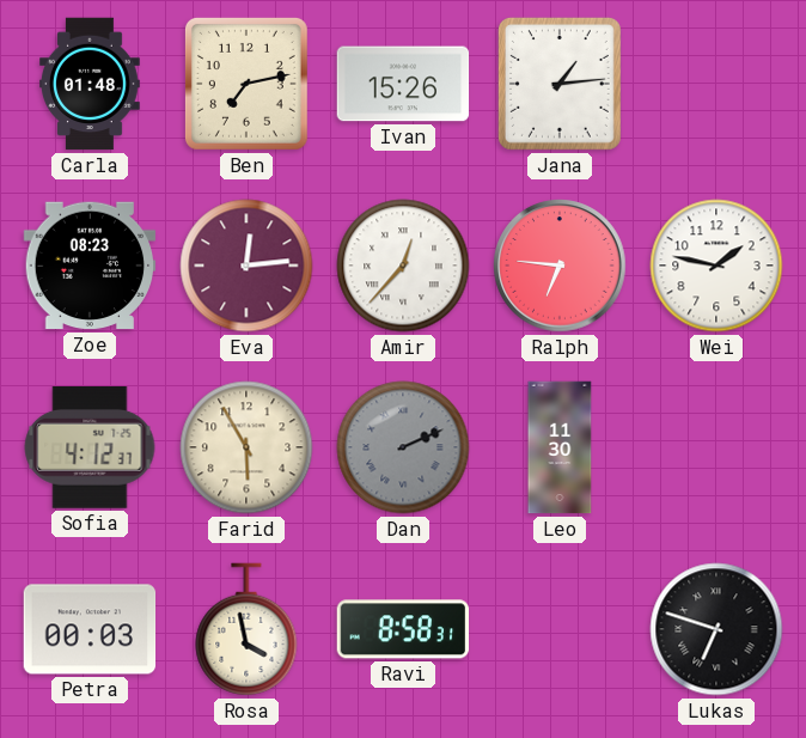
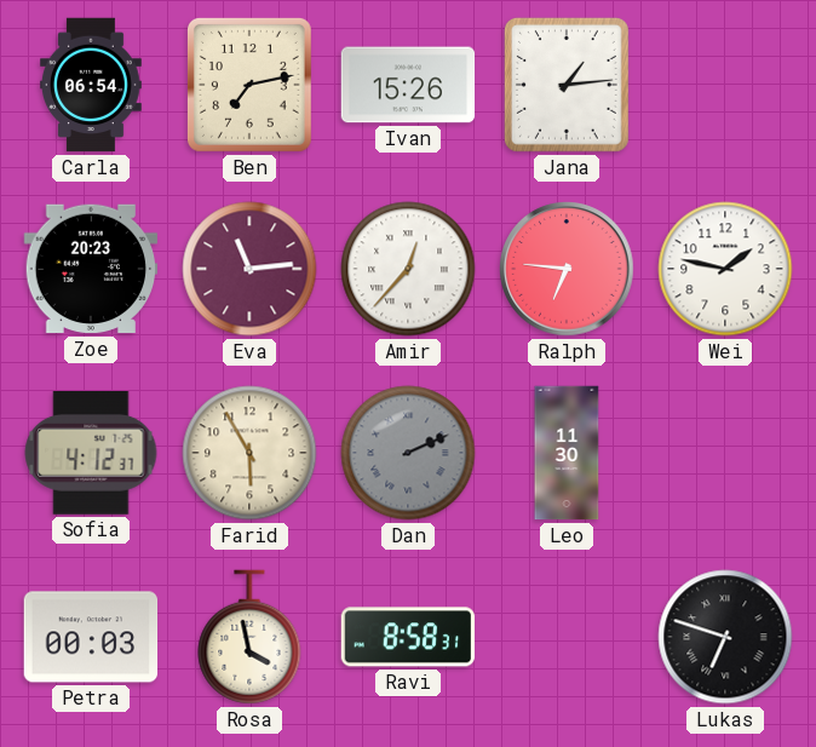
Carla: 01:48 -> 06:54 (92, 85)
Zoe: 08:23 -> 20:23 (91, 269)
Eva: 12:14 -> 11:14 (249, 269)
